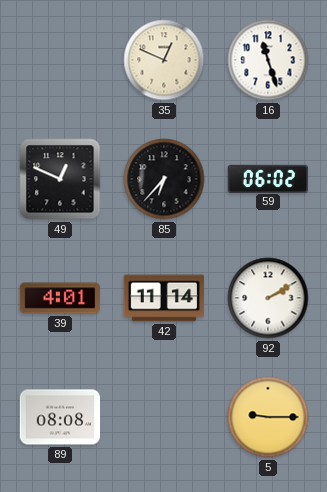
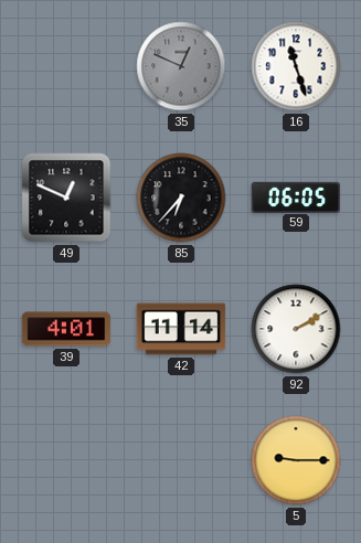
35 dial: cream -> grey (181, 66)
59: 06:02 -> 06:05 (296, 196)
89: 08:08 -> none (60, 417)
